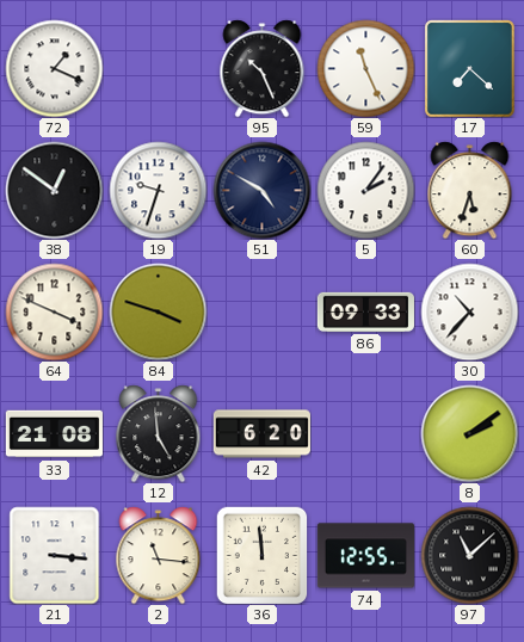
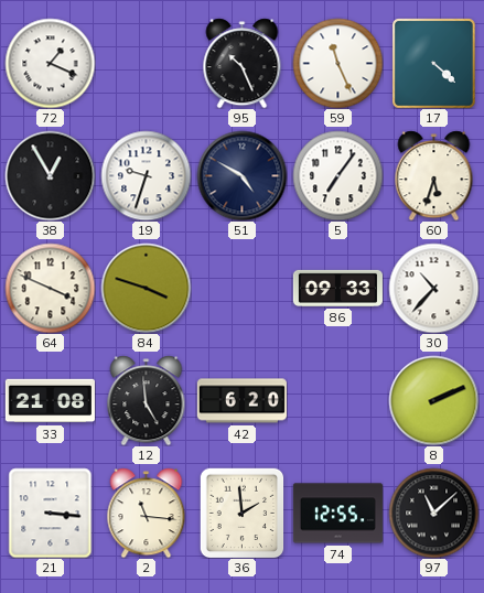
17: 7:22 -> 4:22 (434, 64)
38: 12:51 -> 12:55 (50, 175)
5: 2:06 -> 7:06 (337, 175)
8: 2:09 -> 2:11 (433, 400)
36: 11:59 -> 1:59 (243, 513)
